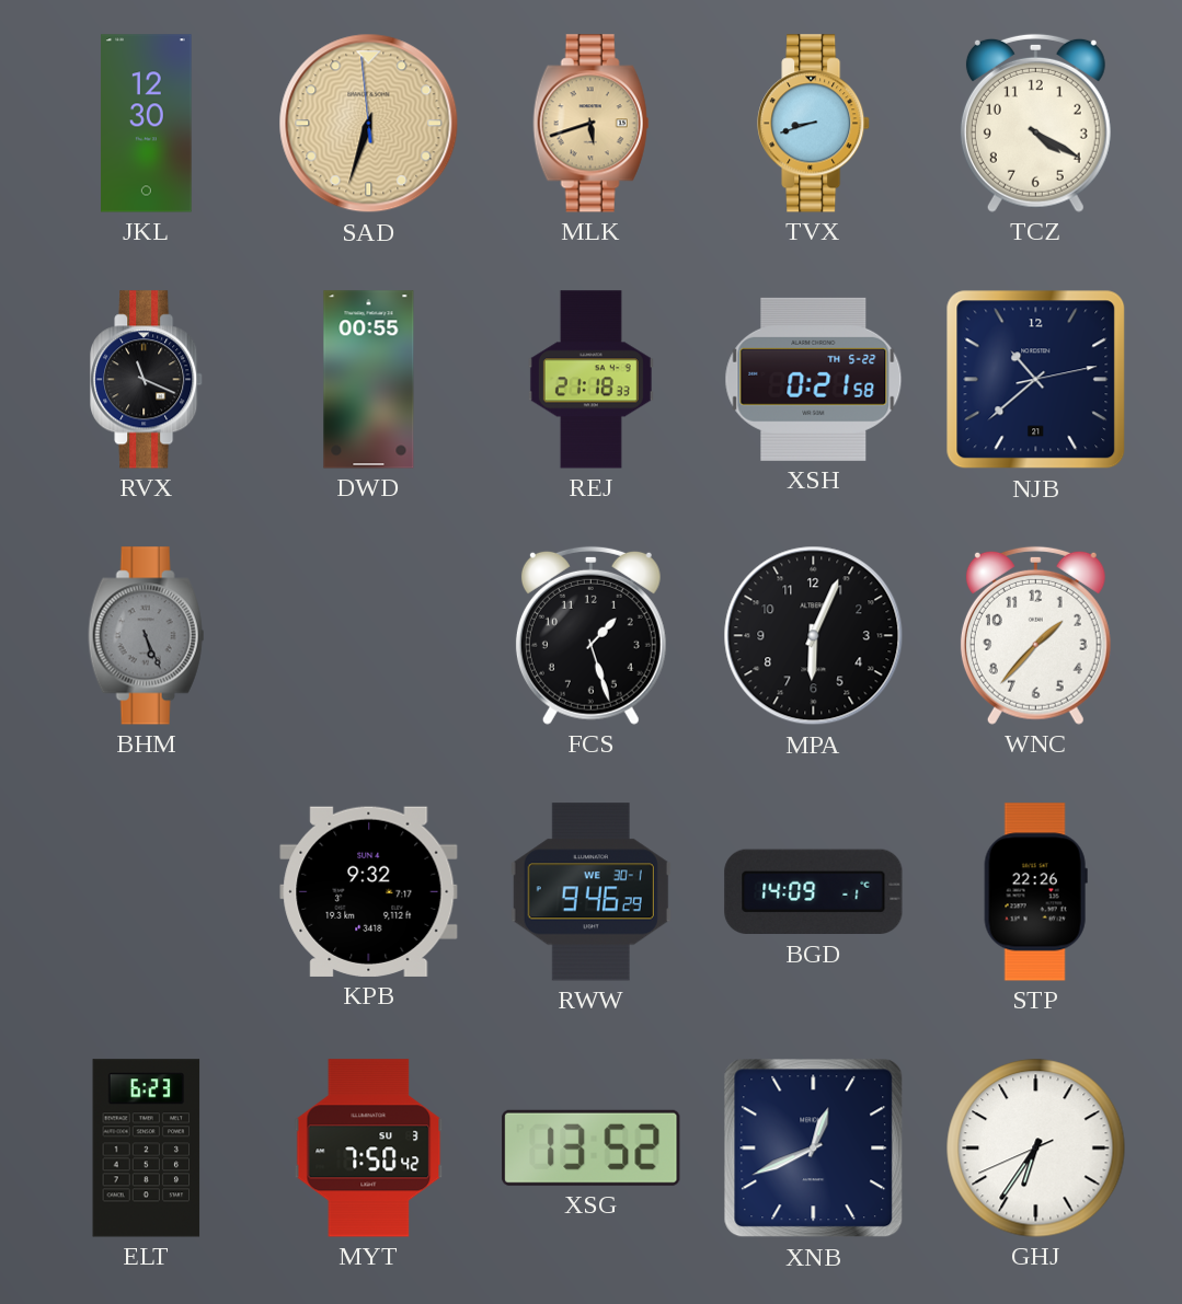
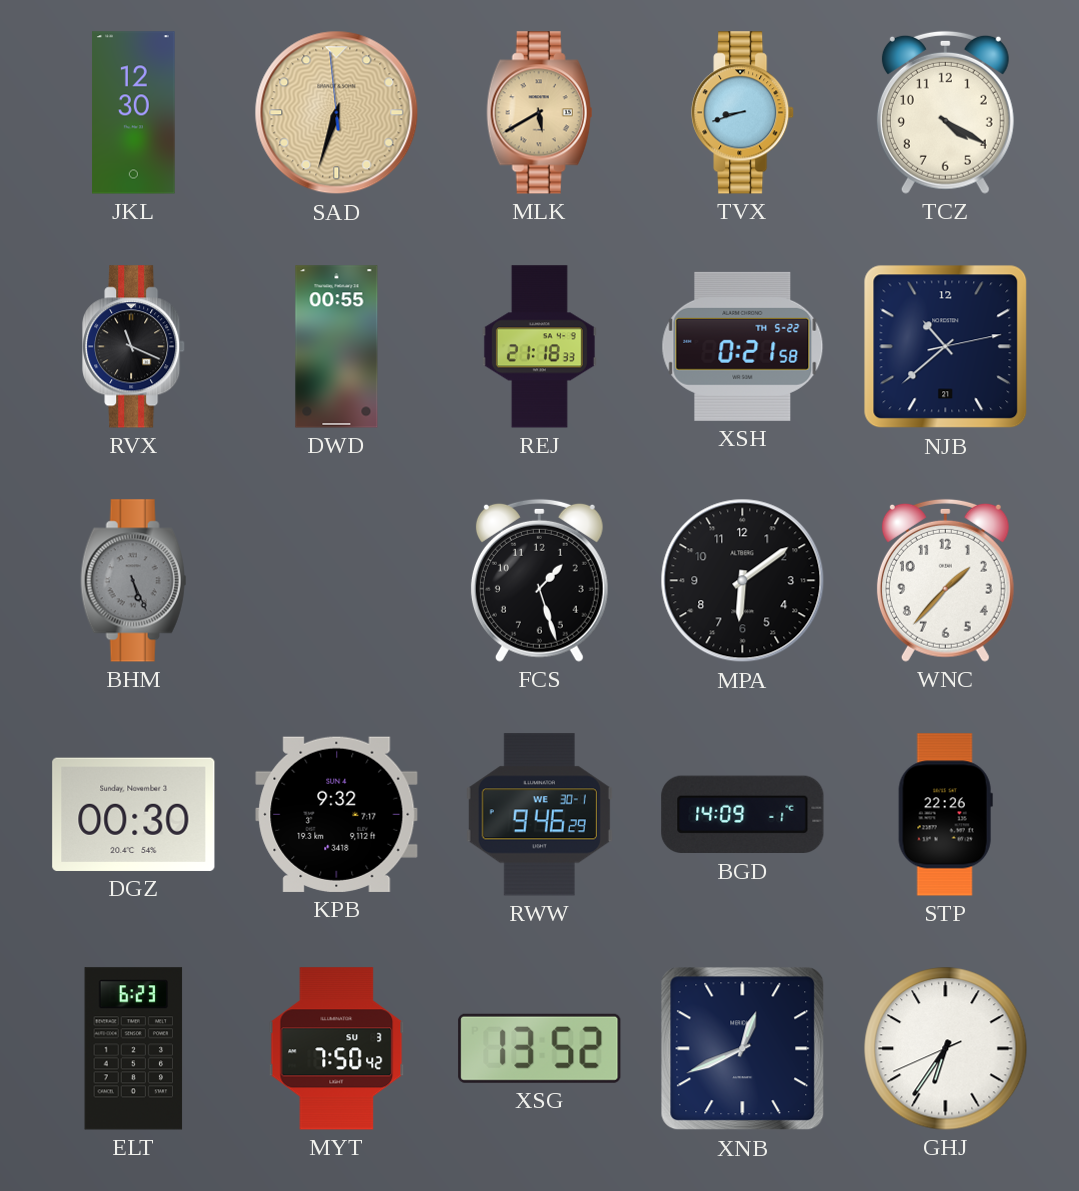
MLK: 5:42 -> 5:40 (540, 113)
MPA: 6:04 -> 6:09 (743, 581)
DGZ: none -> 00:30 (134, 814)
